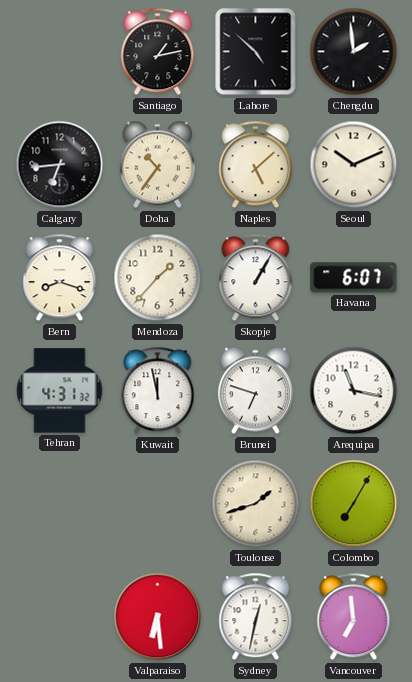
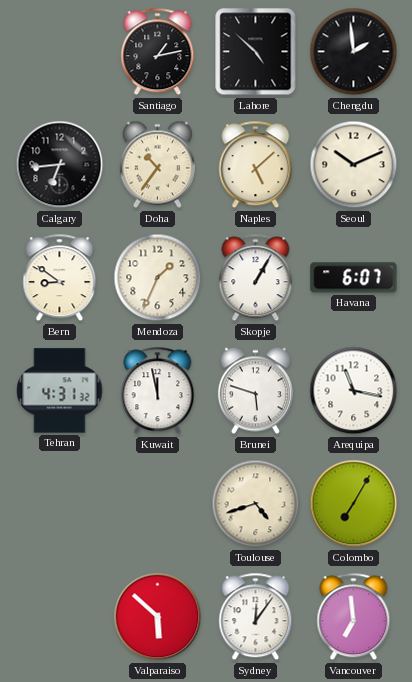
Bern: 8:18 -> 8:51 (60, 278)
Mendoza: 1:37 -> 1:34 (158, 278)
Brunei: 6:48 -> 5:48 (255, 391)
Toulouse: 1:42 -> 4:42 (256, 504)
Valparaiso: 6:29 -> 5:52 (158, 617)
Sydney: 12:32 -> 12:06 (256, 617)
